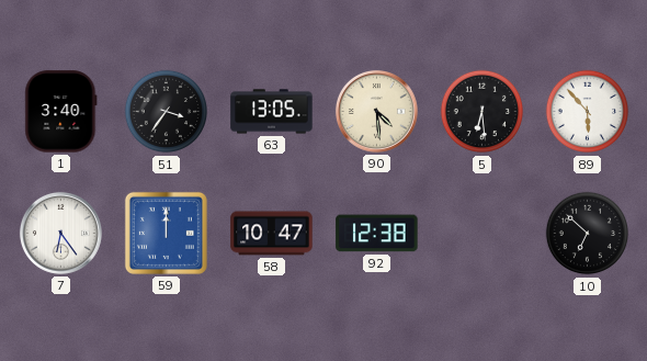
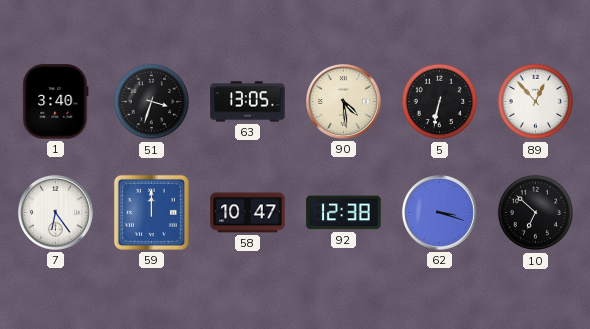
51: 3:36 -> 3:33 (152, 102)
5: 6:29 -> 6:32 (440, 102)
89: 5:53 -> 12:53 (536, 102)
62: none -> 3:18 (439, 212)
